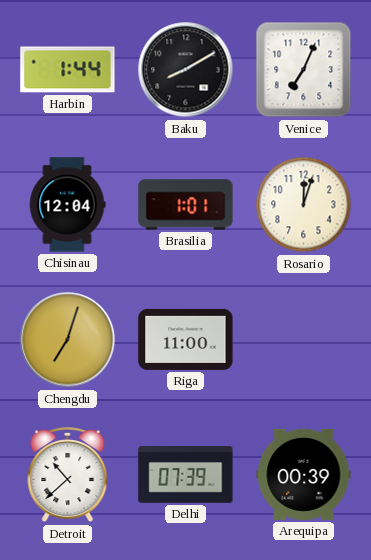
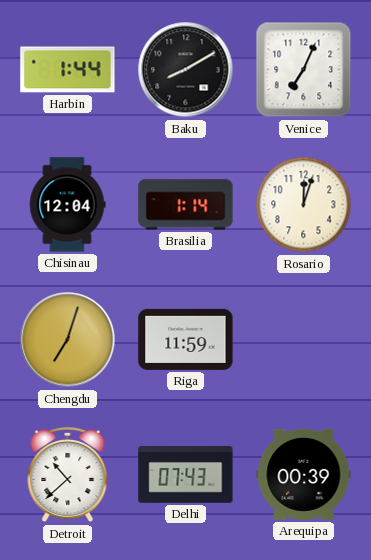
Brasilia: 1:01 -> 1:14 (186, 205)
Riga: 11:00 -> 11:59 (186, 339)
Delhi: 07:39 -> 07:43 (186, 475)
